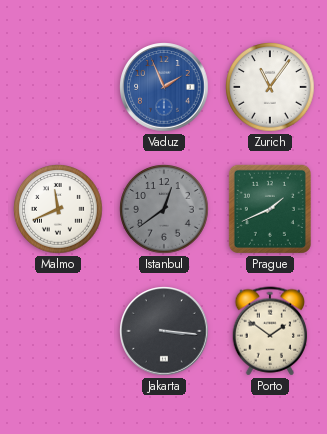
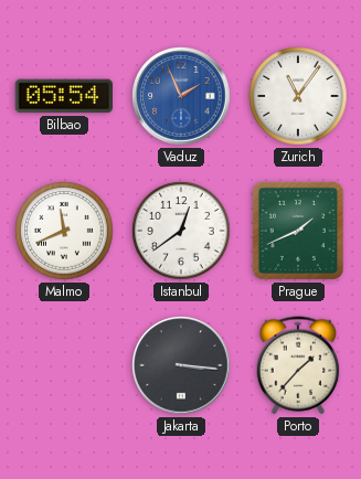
Bilbao: none -> 05:54 (64, 96)
Istanbul dial: grey -> white (181, 231)
Porto: 1:51 -> 1:37 (298, 365)
